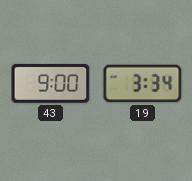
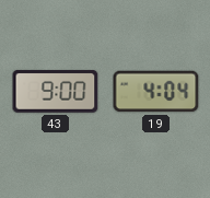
19: 3:34 -> 4:04 (156, 92)
